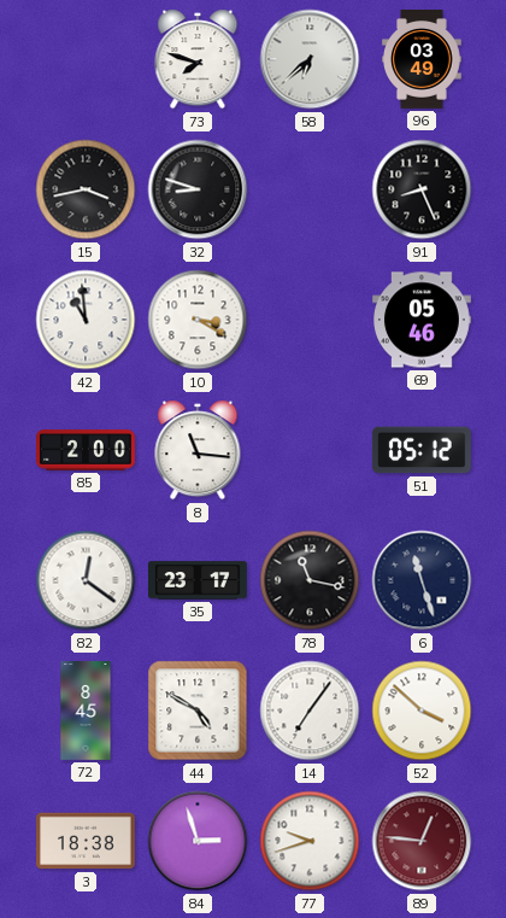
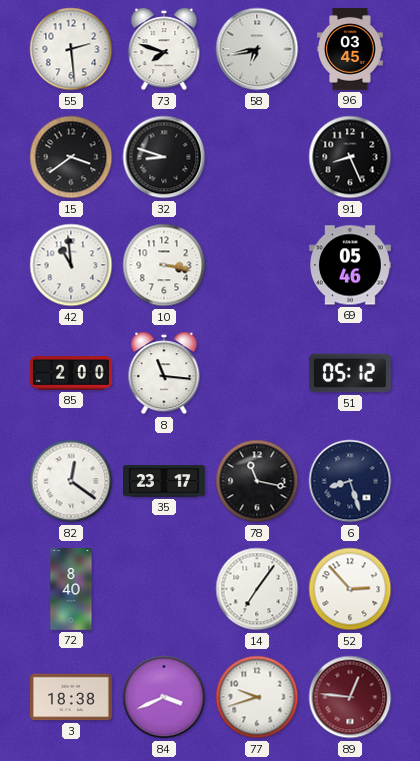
55: none -> 2:29 (71, 49)
58: 6:38 -> 6:43 (257, 49)
96: 03:49 -> 03:45 (350, 50)
15: 3:43 -> 3:39 (71, 157)
10: 3:20 -> 3:17 (164, 265)
6: 11:27 -> 8:27 (350, 481)
72: 8:45 -> 8:40 (71, 589)
44: 4:50 -> none (198, 711)
52: 3:52 -> 2:53 (350, 589)
84: 2:57 -> 3:41 (164, 697)
